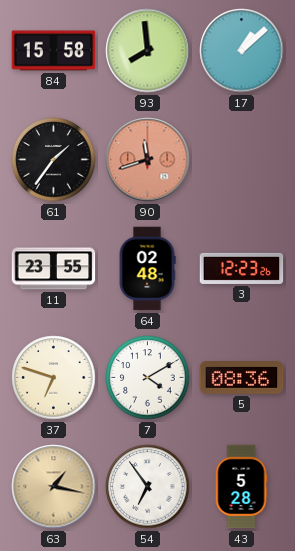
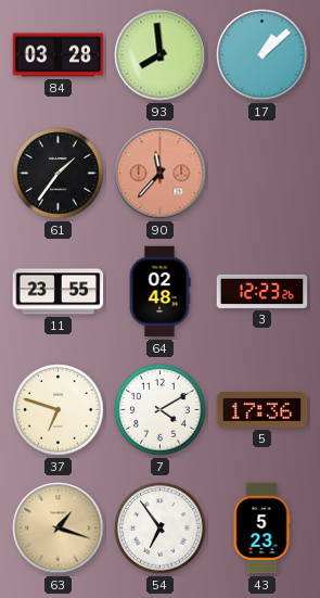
84: 15:58 -> 03:28 (59, 55)
90: 11:42 -> 11:37 (161, 174)
5: 08:36 -> 17:36 (263, 410)
63: 1:17 -> 1:18 (59, 529)
43: 5:28 -> 5:23 (261, 529)
